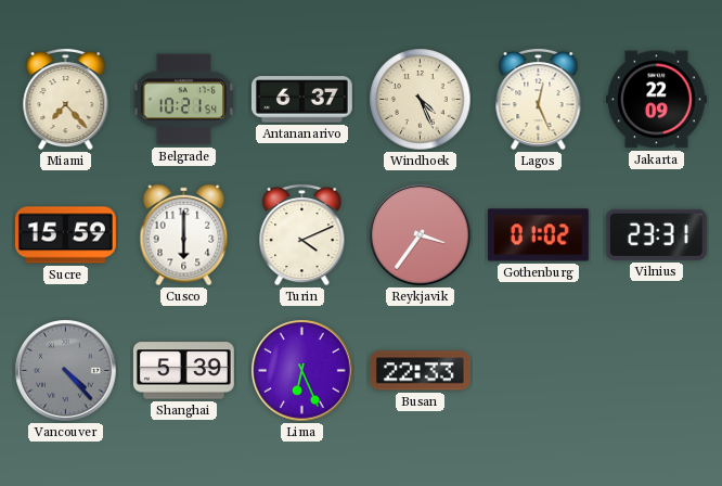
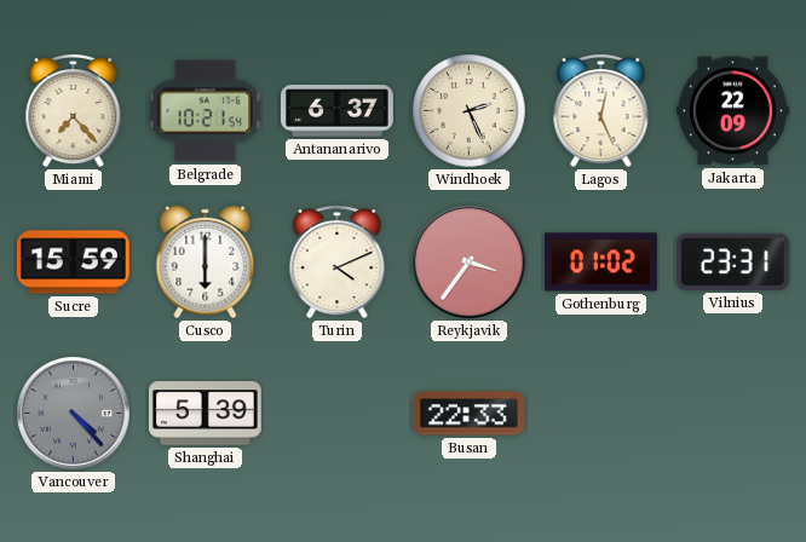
Windhoek: 4:26 -> 2:26 (470, 111)
Lima: 6:26 -> none (302, 371)
